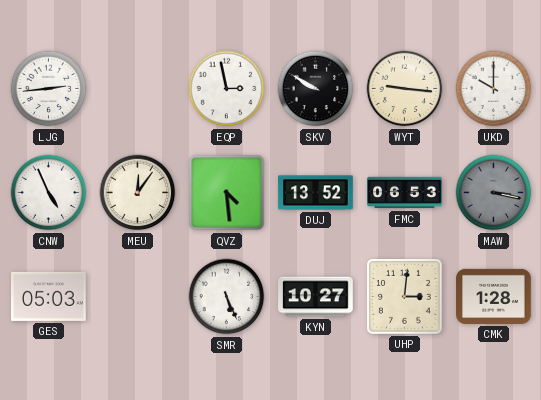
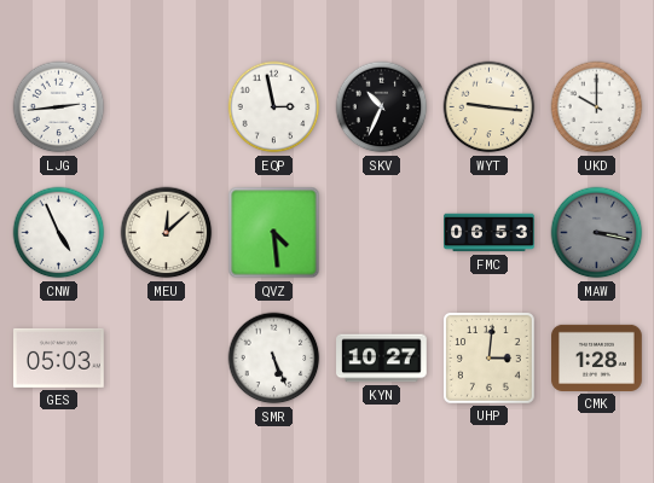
SKV: 9:50 -> 10:34 (382, 107)
MEU: 12:06 -> 12:08 (167, 233)
DUJ: 13:52 -> none (316, 193)
